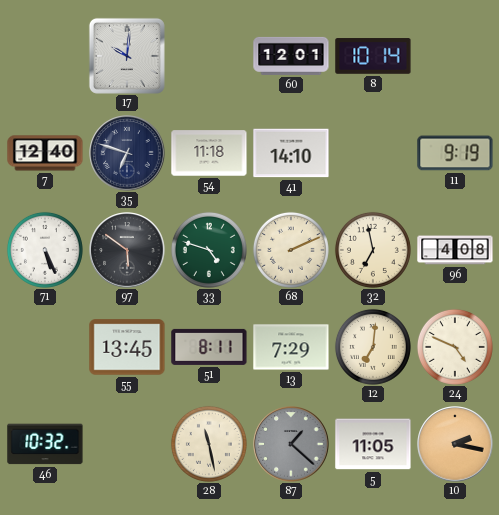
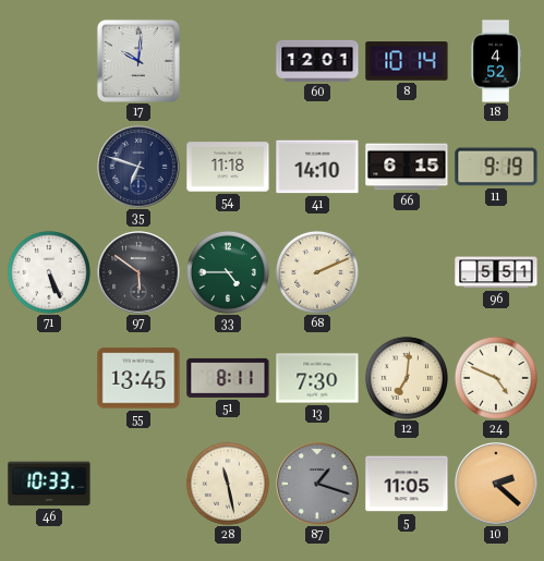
18: none -> 4:52 (496, 61)
7: 12:40 -> none (45, 153)
66: none -> 6:15 (407, 167)
33: 4:48 -> 4:45 (228, 272)
32: 6:58 -> none (373, 250)
96: 4:08 -> 5:51 (496, 272)
13: 7:29 -> 7:30 (317, 378)
46: 10:32 -> 10:33 (49, 484)
87: 1:22 -> 1:18 (317, 484)
10: 2:17 -> 2:22 (496, 484)
